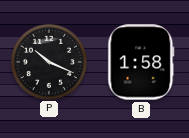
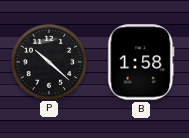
P: 10:19 -> 10:22 (48, 61)
